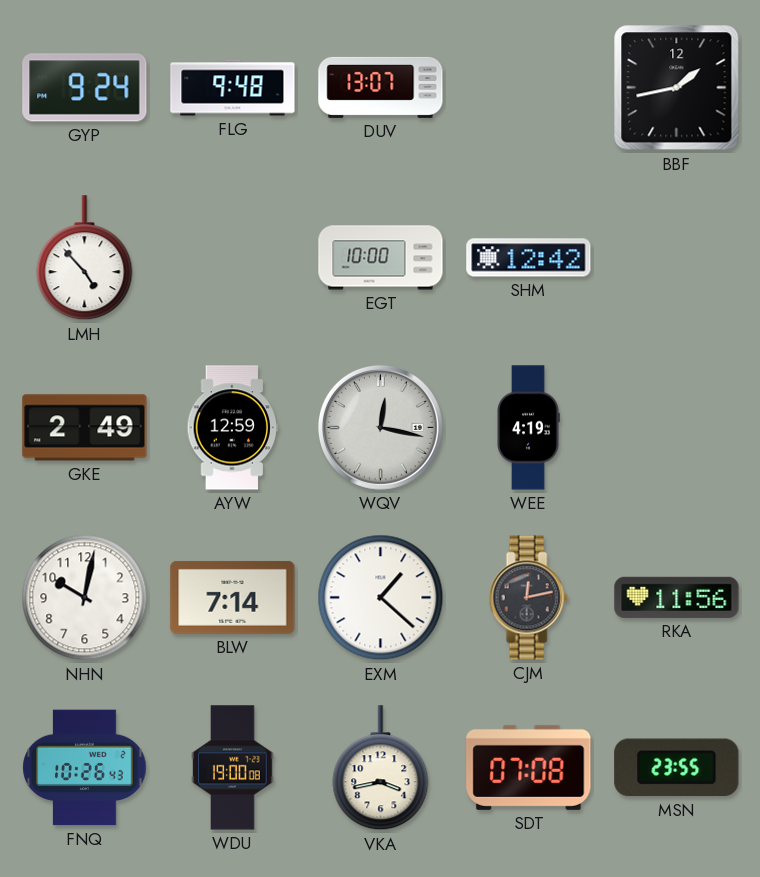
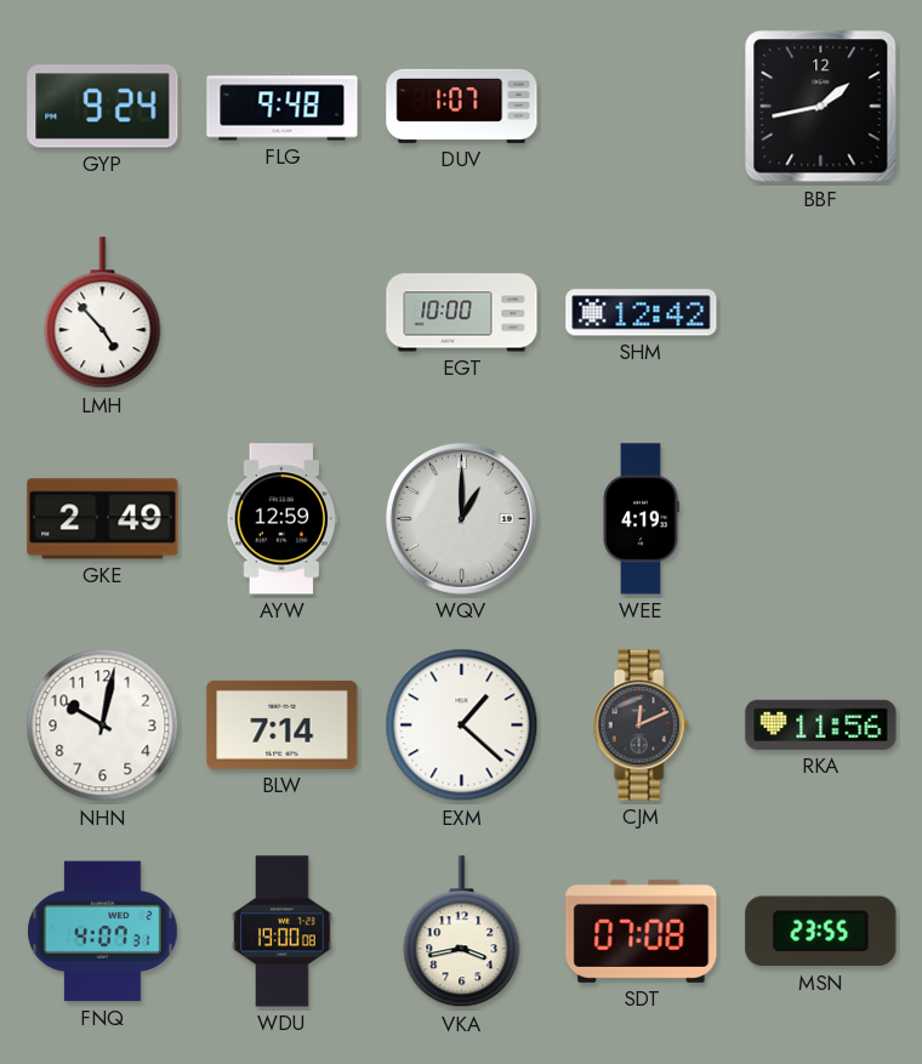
DUV: 13:07 -> 1:07 (462, 106)
WQV: 12:17 -> 1:00 (461, 518)
CJM: 12:13 -> 12:11 (641, 726)
FNQ: 10:26 -> 4:07 (103, 932)
